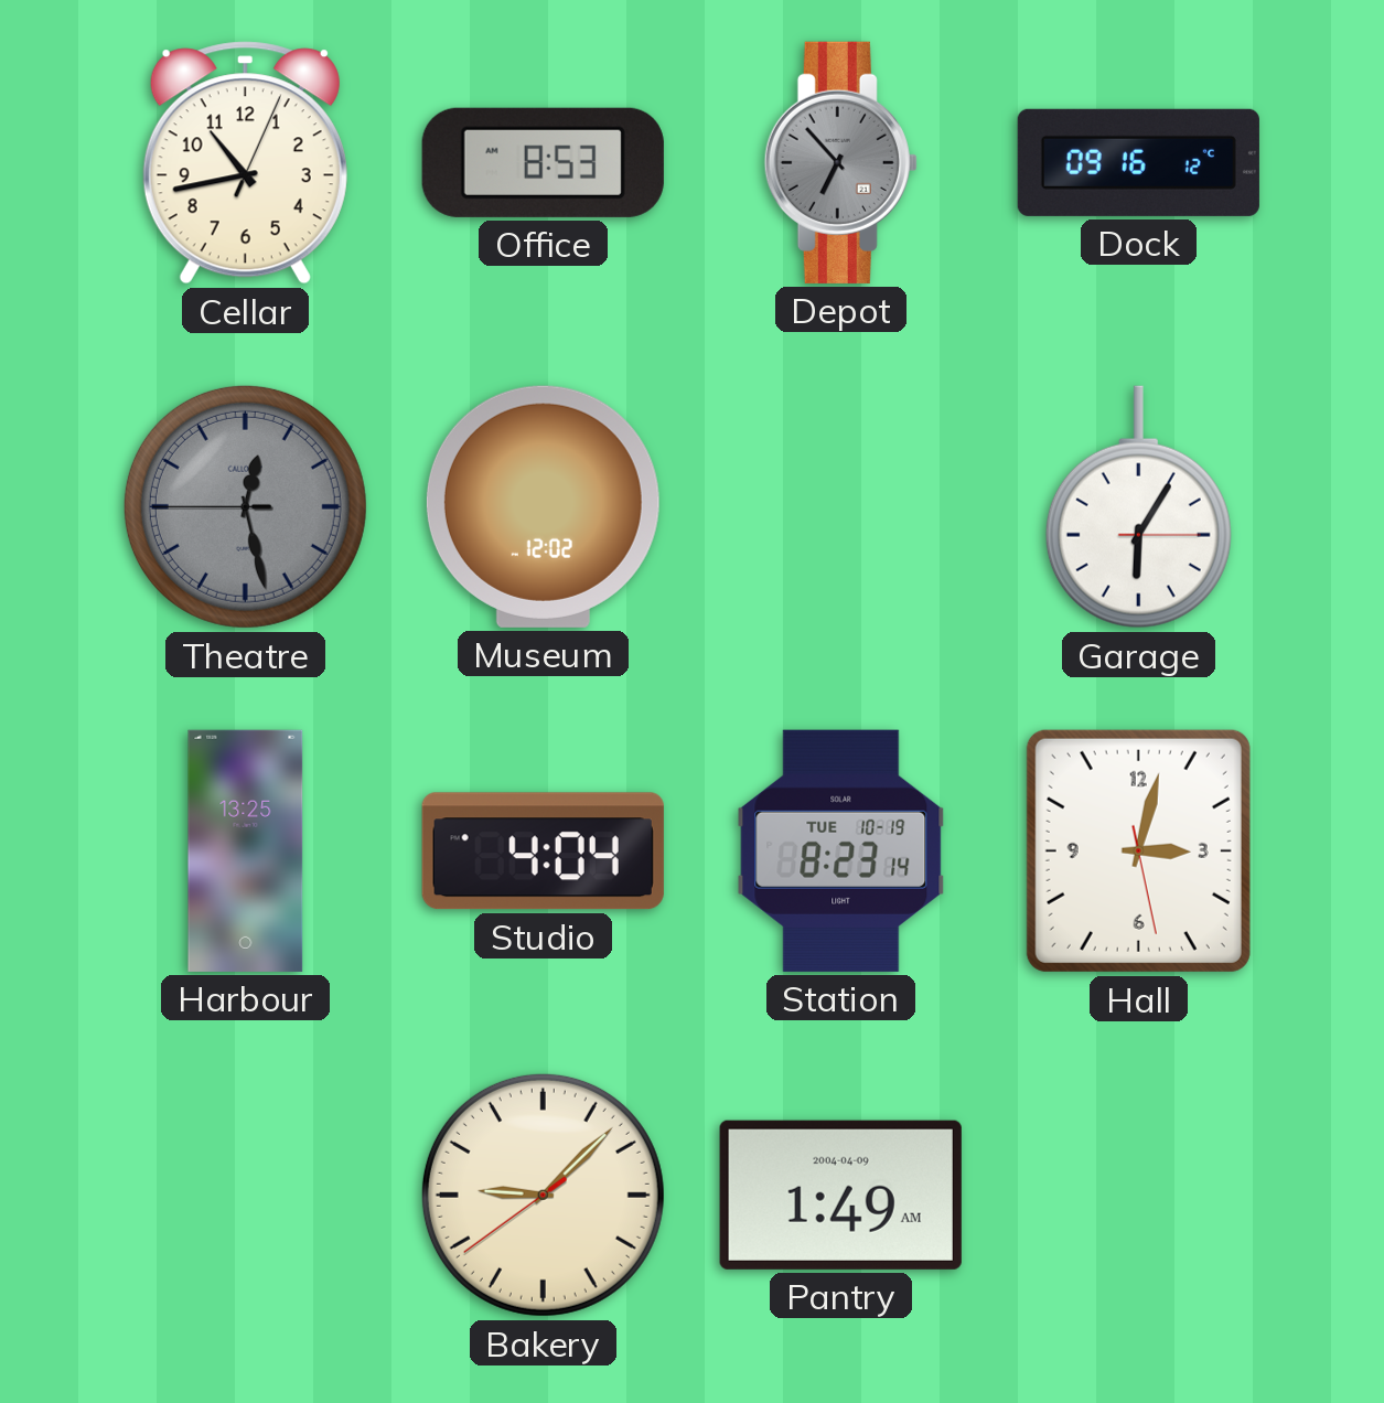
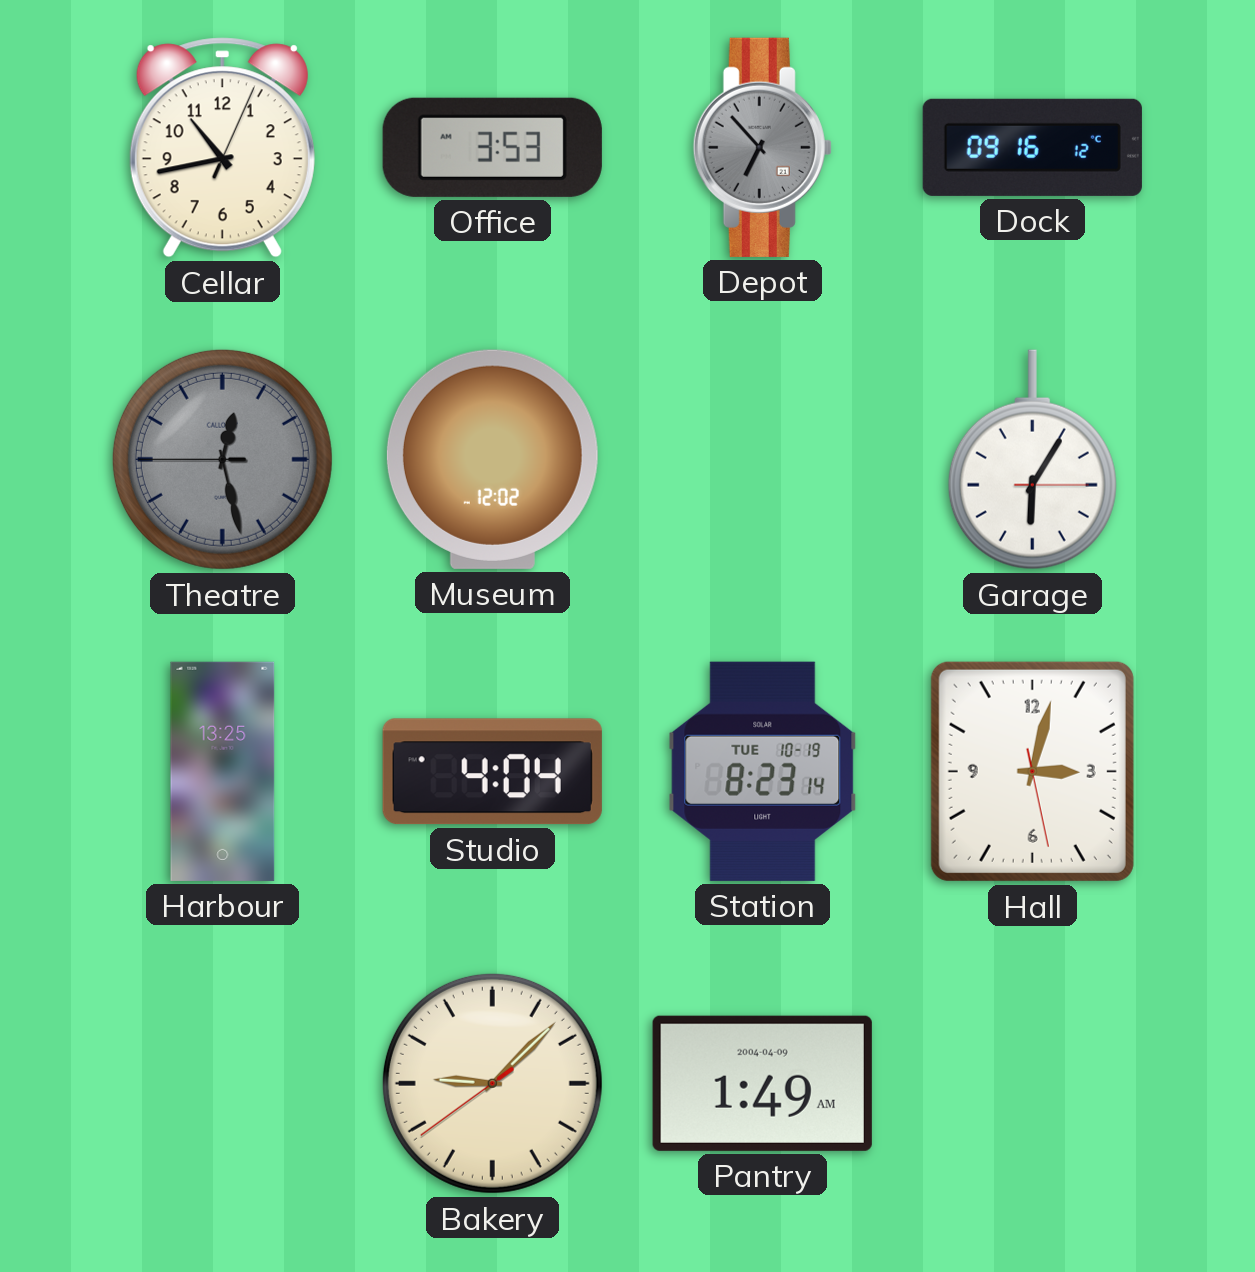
Office: 8:53 -> 3:53 (492, 147)
